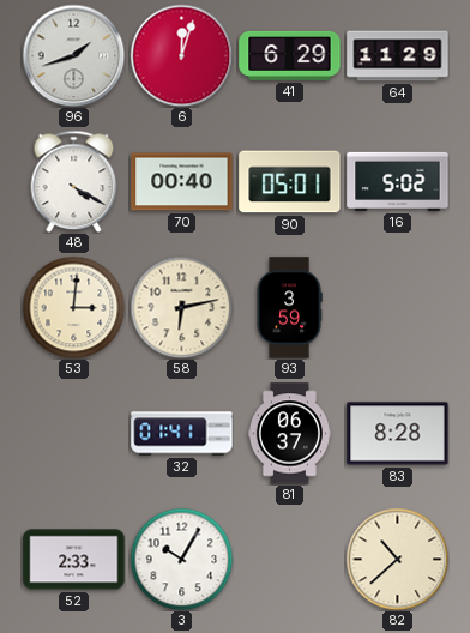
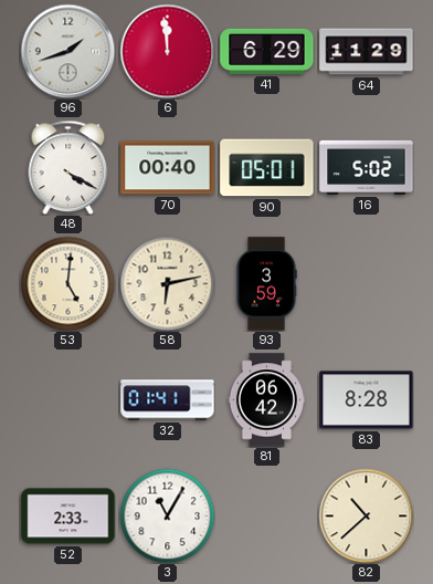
6: 12:03 -> 11:59 (167, 51)
53: 3:01 -> 5:01 (67, 283)
81: 06:37 -> 06:42 (266, 400)
3: 10:05 -> 11:05 (167, 515)
